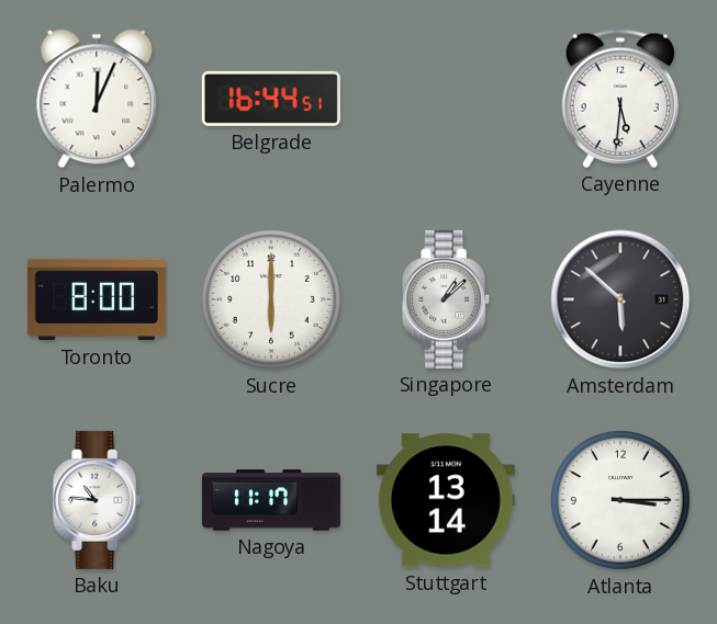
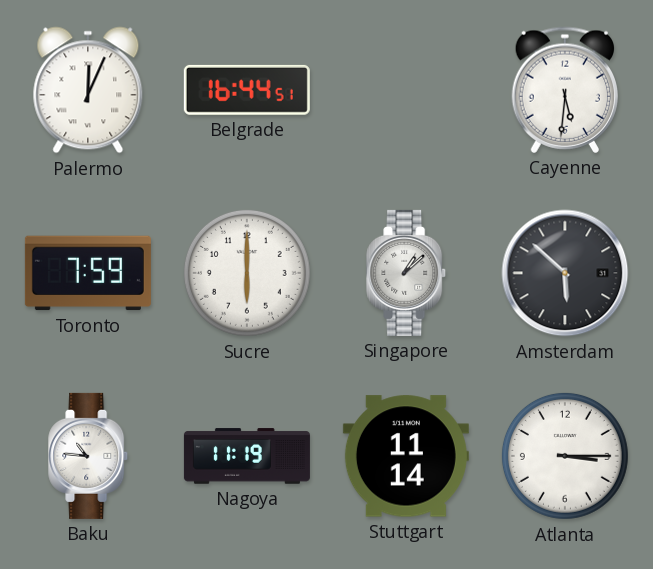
Toronto: 8:00 -> 7:59 (88, 273)
Nagoya: 11:17 -> 11:19 (247, 456)
Stuttgart: 13:14 -> 11:14 (406, 456)
